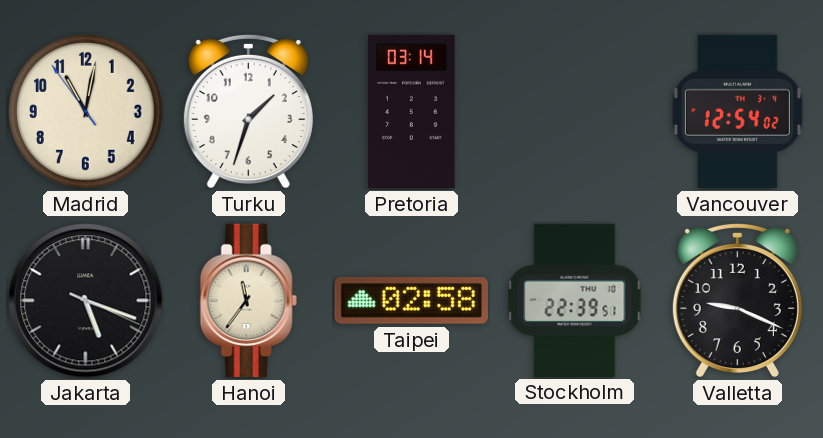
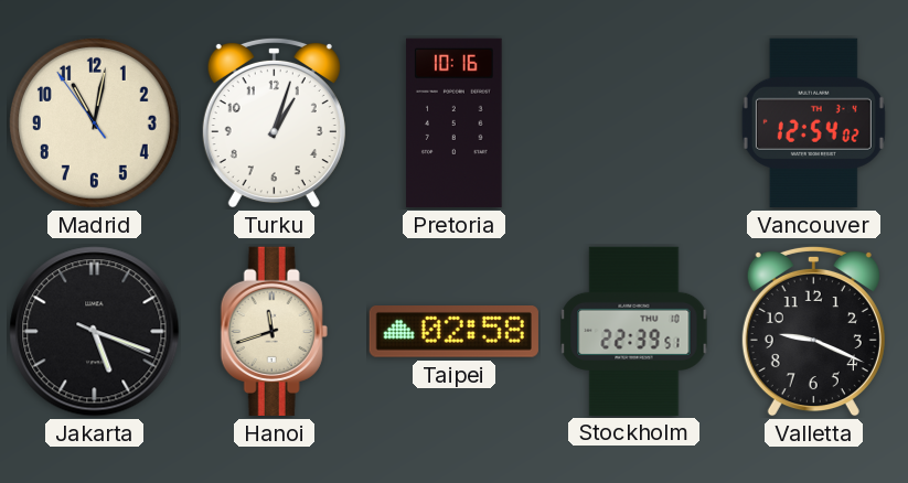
Turku: 1:33 -> 1:03 (274, 122)
Pretoria: 03:14 -> 10:16 (455, 122)
Hanoi: 11:36 -> 11:42 (274, 331)
